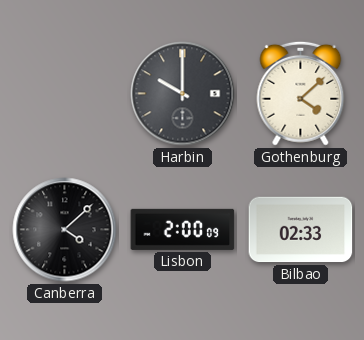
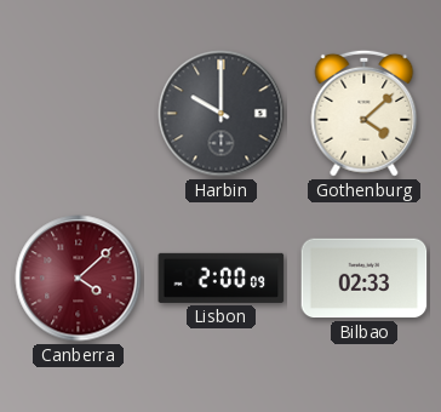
Canberra dial: black -> burgundy (79, 279)
